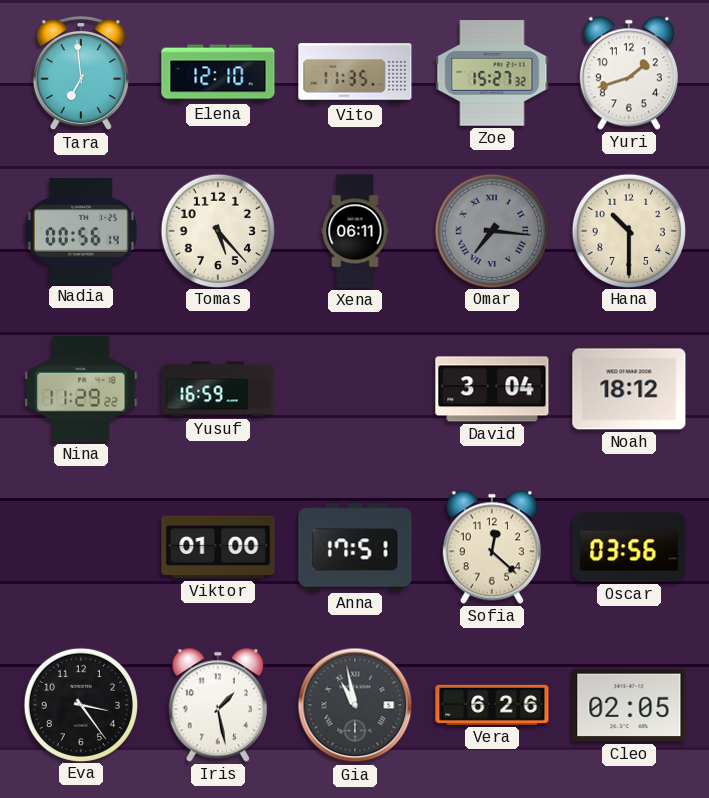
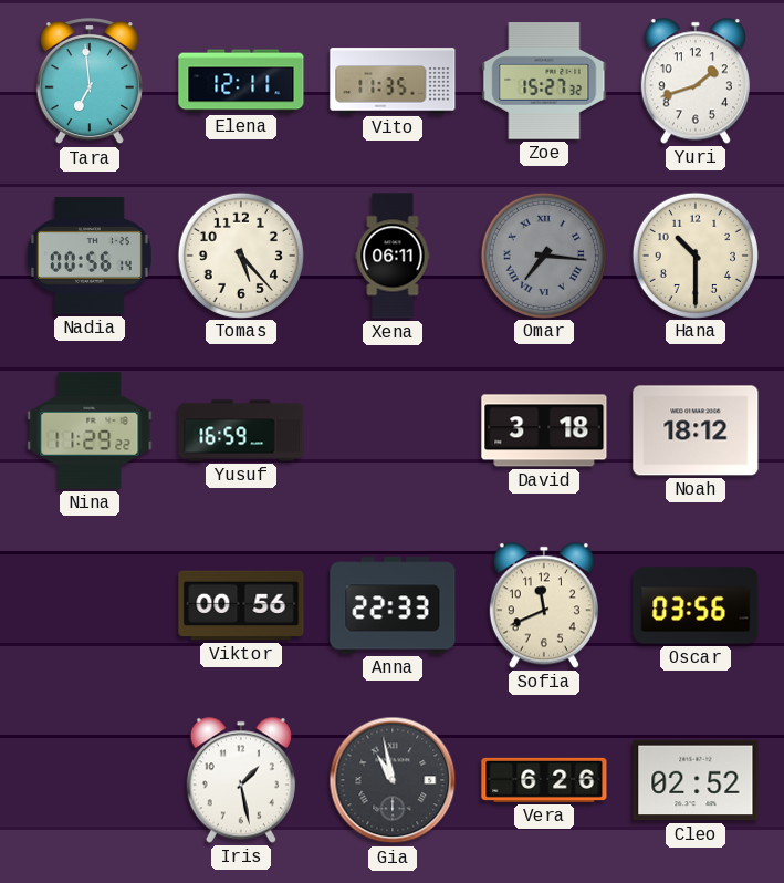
Elena: 12:10 -> 12:11 (241, 81)
David: 3:04 -> 3:18 (544, 430)
Viktor: 01:00 -> 00:56 (241, 605)
Anna: 17:51 -> 22:33 (393, 605)
Sofia: 12:22 -> 11:41 (544, 605)
Eva: 3:24 -> none (80, 704)
Cleo: 02:05 -> 02:52 (696, 780)
